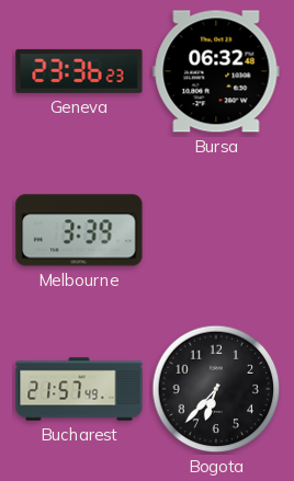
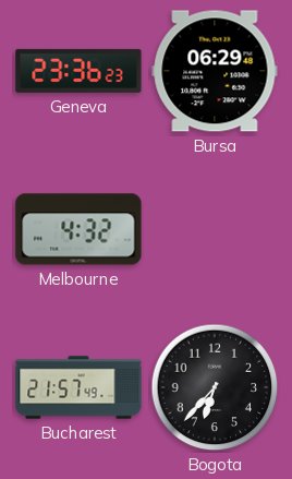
Bursa: 06:32 -> 06:29 (215, 71)
Melbourne: 3:39 -> 4:32 (78, 229)
